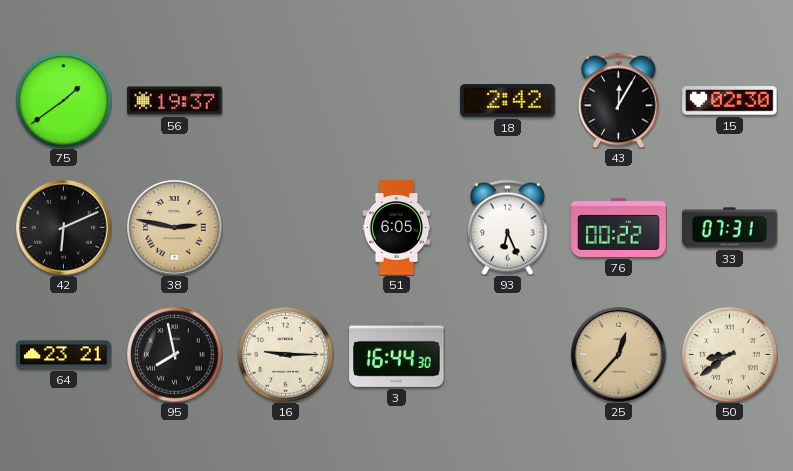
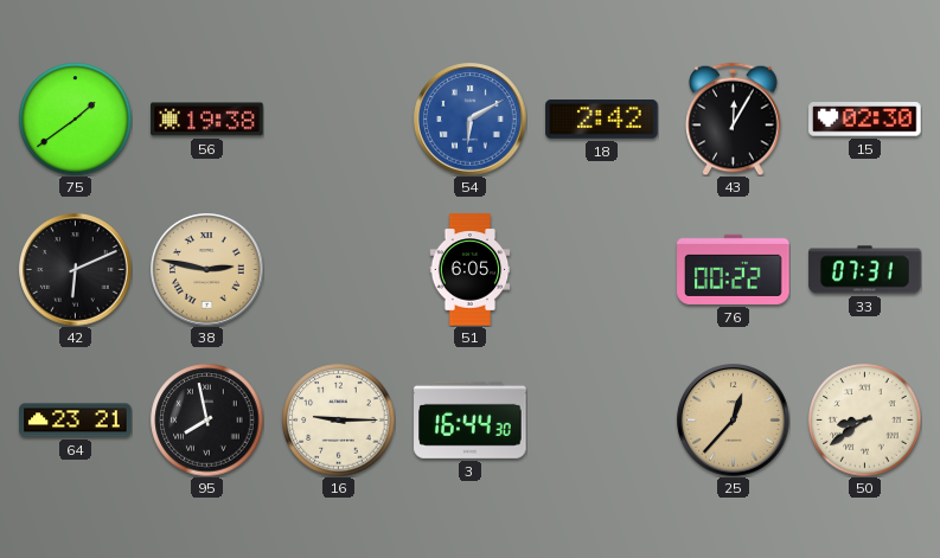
56: 19:37 -> 19:38 (207, 120)
54: none -> 6:10 (471, 120)
93: 6:26 -> none (508, 227)
